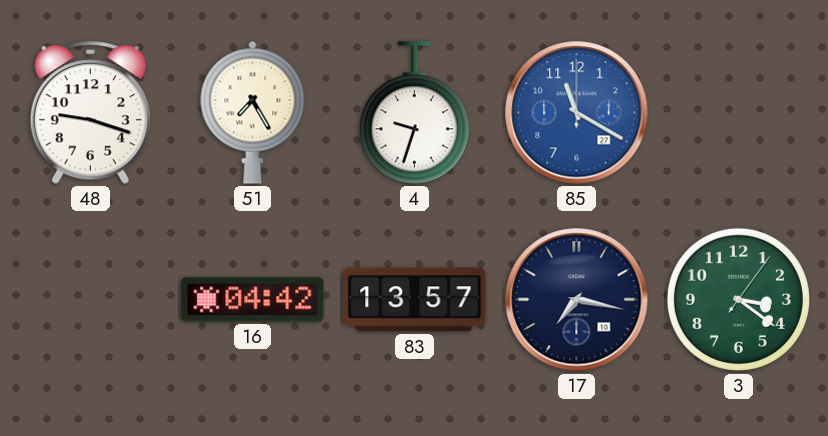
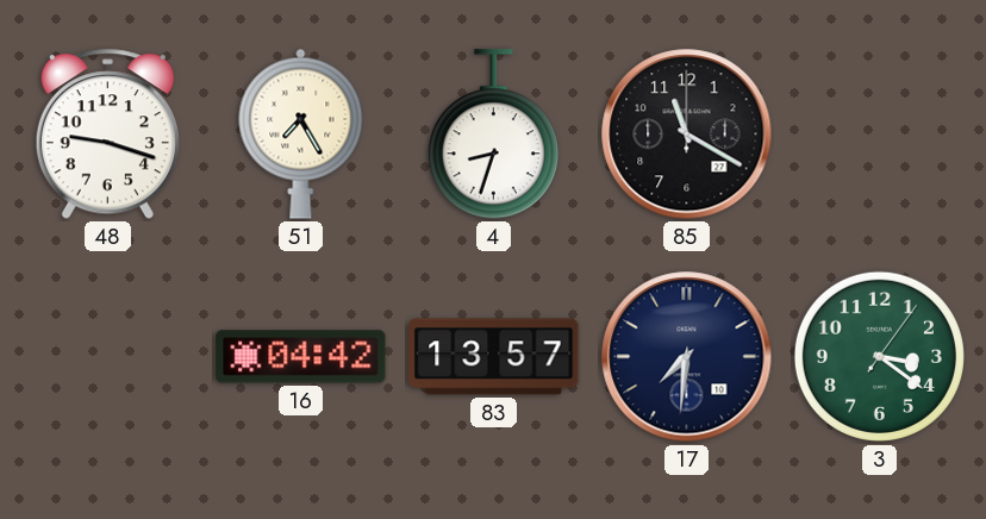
4: 9:33 -> 8:33 (493, 135)
85 dial: blue -> black (687, 135)
17: 7:17 -> 7:31 (687, 357)
